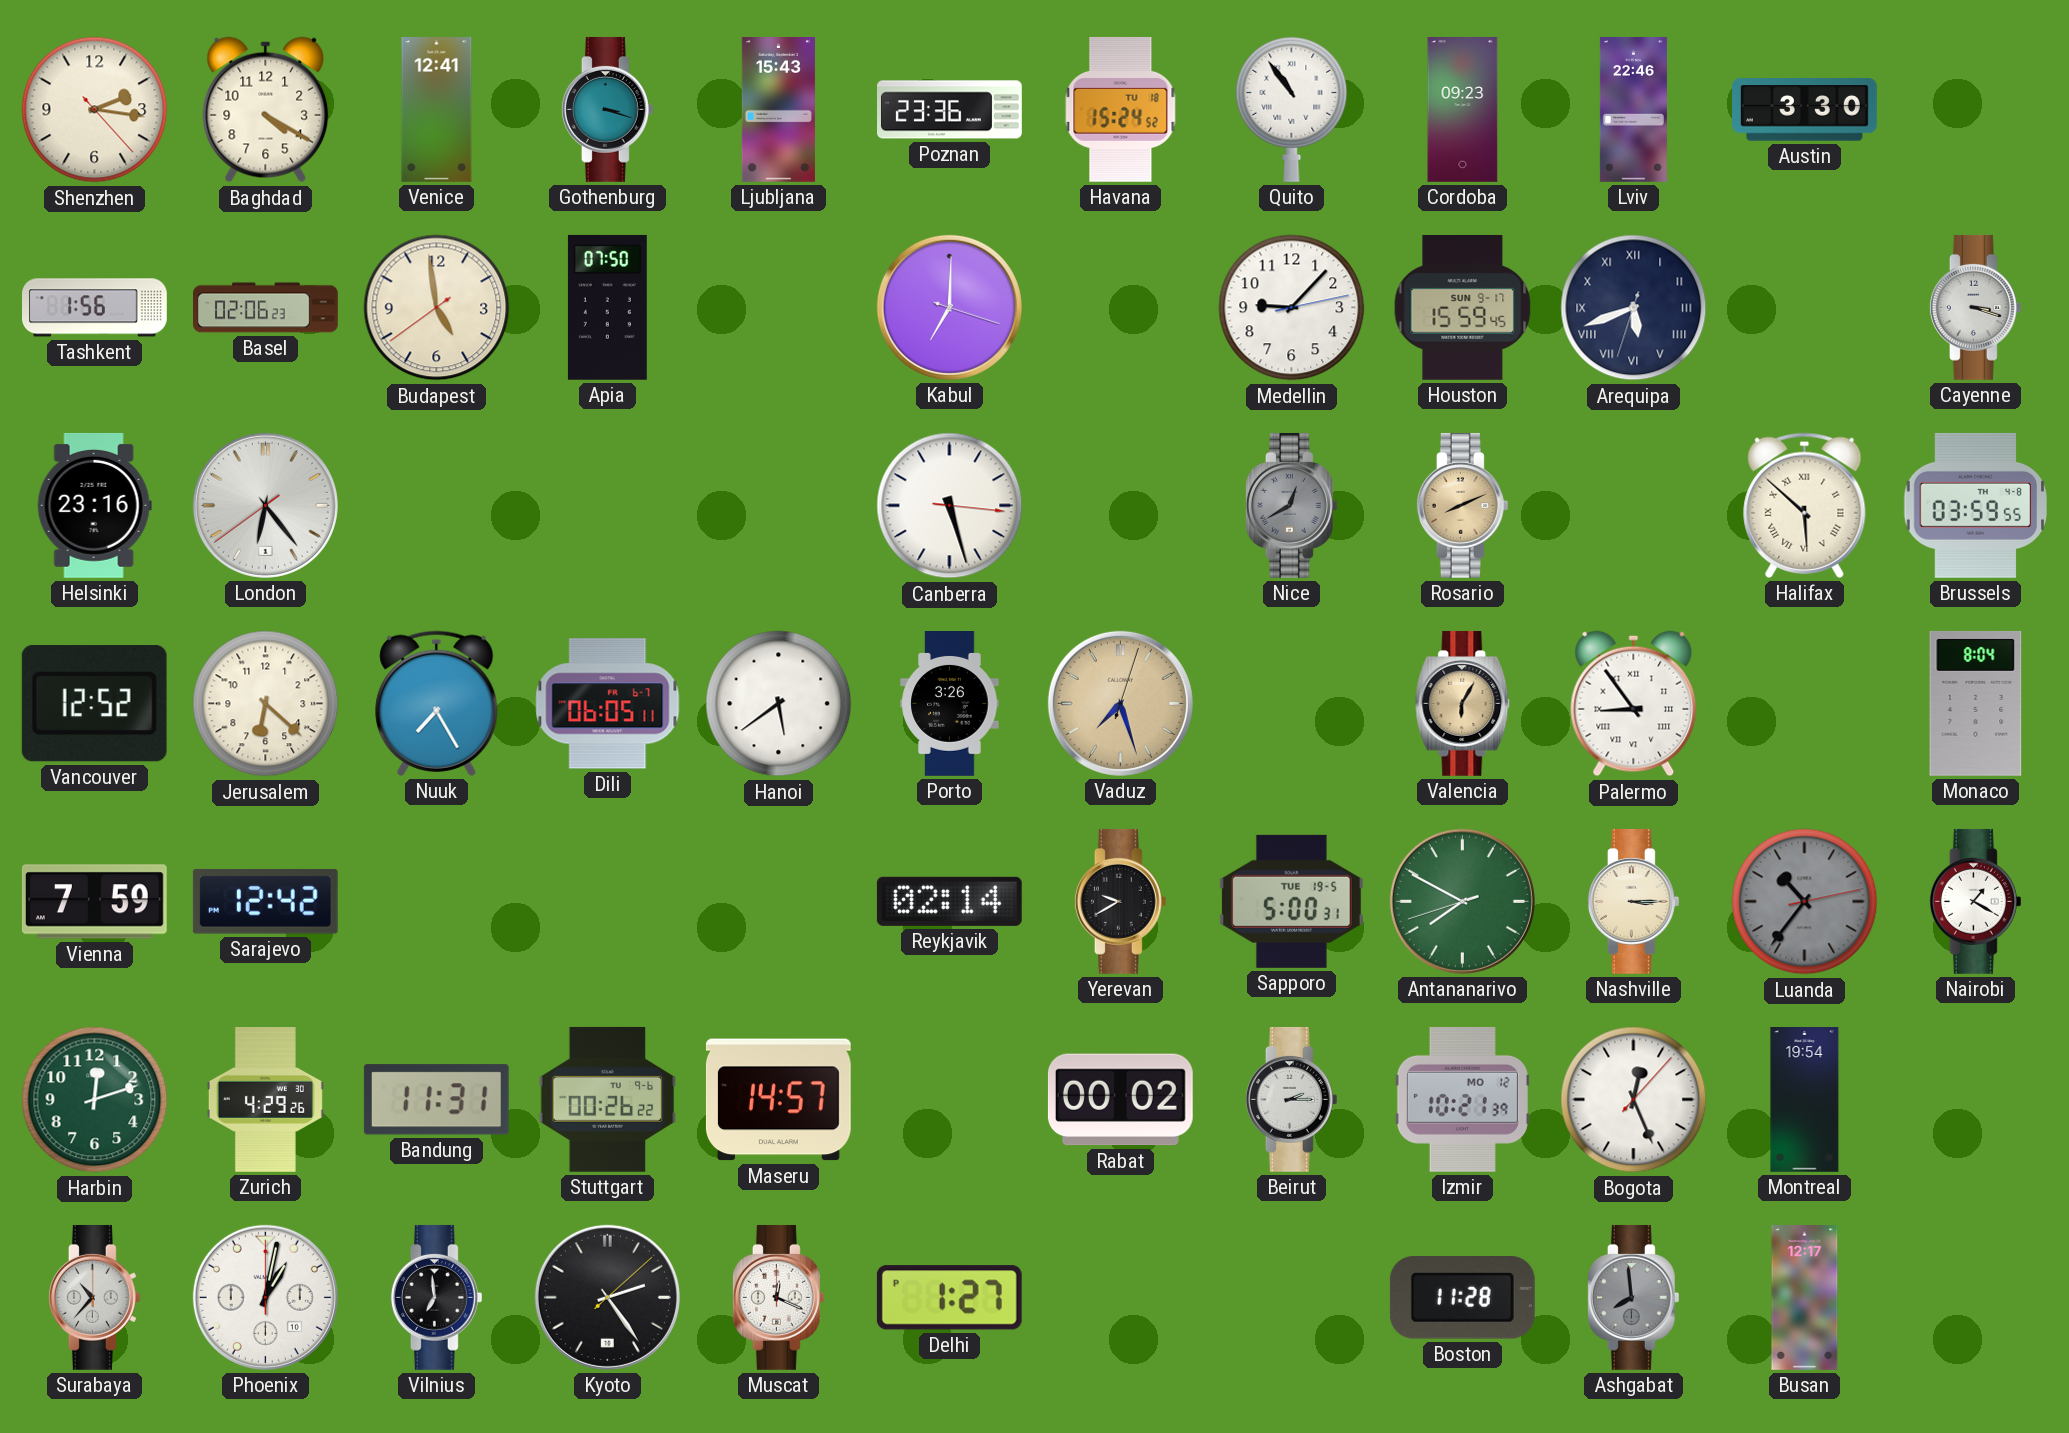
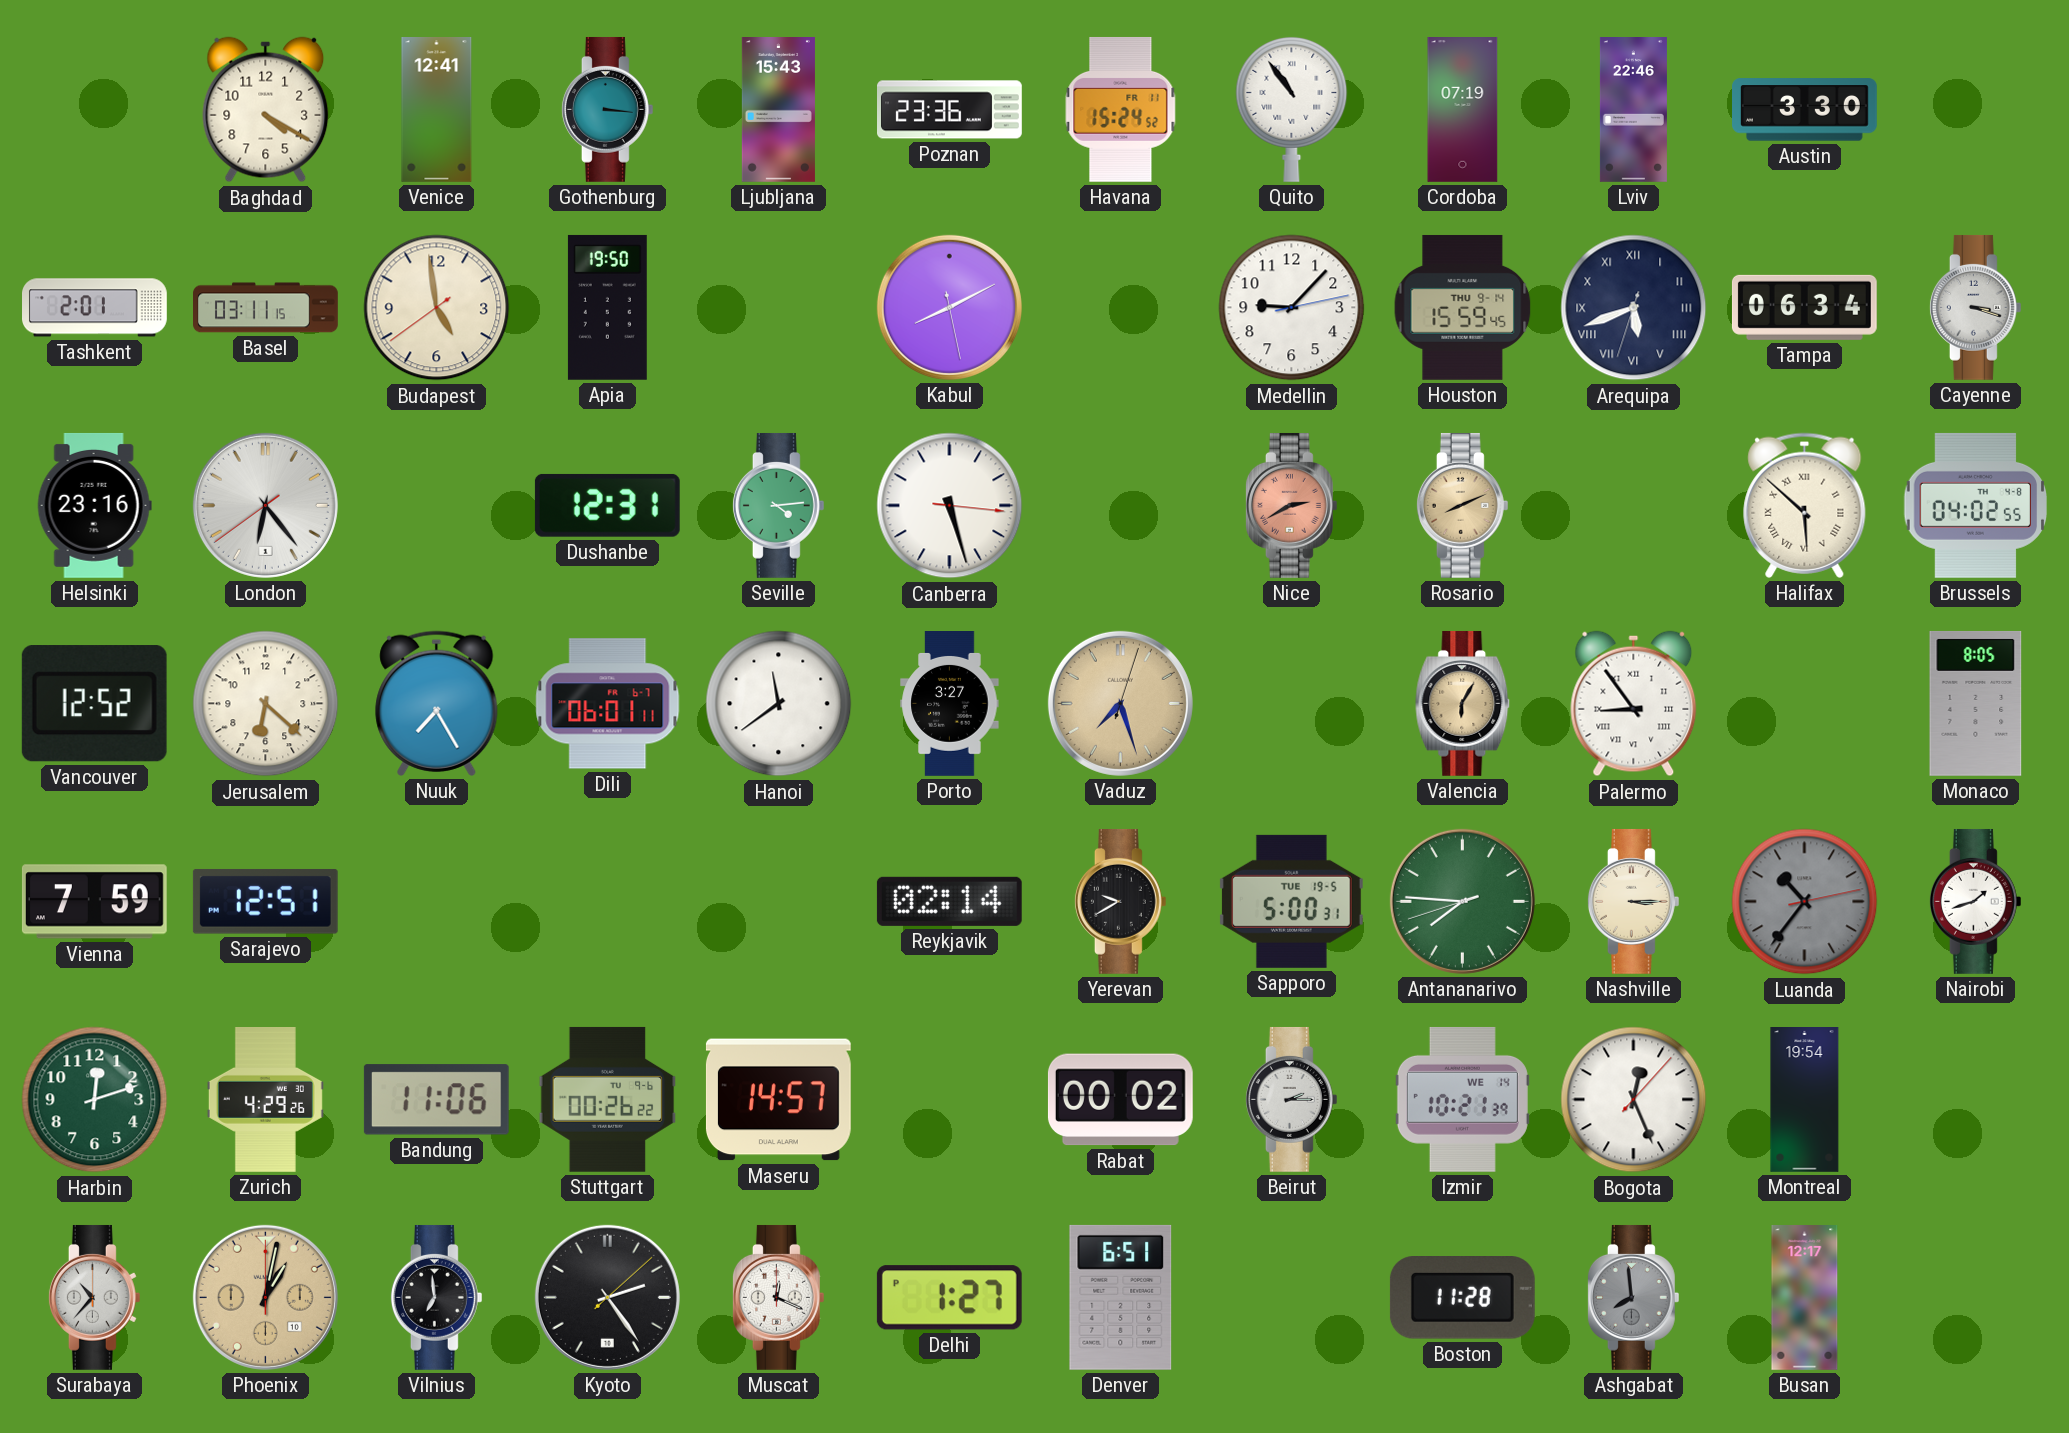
Shenzhen: 2:16 -> none (95, 110)
Gothenburg: 3:18 -> 3:16 (607, 109)
Havana date: TU 18 -> FR 11 (1121, 109)
Cordoba: 09:23 -> 07:19 (1463, 110)
Tashkent: 1:56 -> 2:01 (95, 308)
Basel: 02:06 -> 03:11 (266, 308)
Apia: 07:50 -> 19:50 (607, 307)
Kabul: 7:00 -> 8:10 (949, 307)
Houston date: SUN 9-17 -> THU 9-14 (1463, 307)
Tampa: none -> 06:34 (1804, 307)
Dushanbe: none -> 12:31 (607, 505)
Seville: none -> 4:14 (778, 505)
Nice: 12:40 -> 2:40 (1291, 505)
Nice dial: grey -> salmon (1291, 505)
Brussels: 03:59 -> 04:02 (1976, 505)
Dili: 06:05 -> 06:01 (608, 704)
Hanoi: 5:39 -> 11:39 (779, 704)
Porto: 3:26 -> 3:27 (950, 704)
Monaco: 8:04 -> 8:05 (1976, 703)
Sarajevo: 12:42 -> 12:51 (265, 901)
Antananarivo: 7:49 -> 7:45 (1462, 901)
Nairobi: 1:20 -> 1:42 (1975, 901)
Bandung: 11:31 -> 11:06 (436, 1100)
Izmir date: MO 12 -> WE 14 (1462, 1099)
Phoenix dial: white -> champagne (265, 1297)
Denver: none -> 6:51 (1121, 1297)
